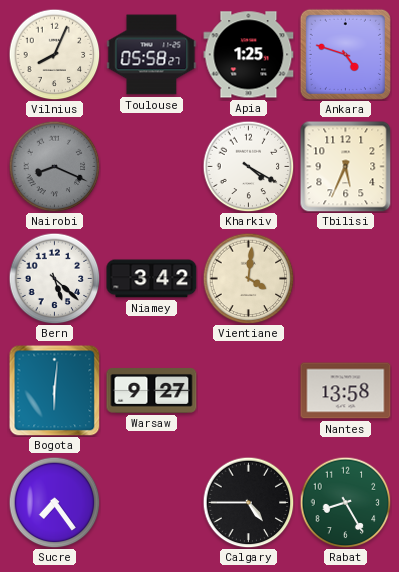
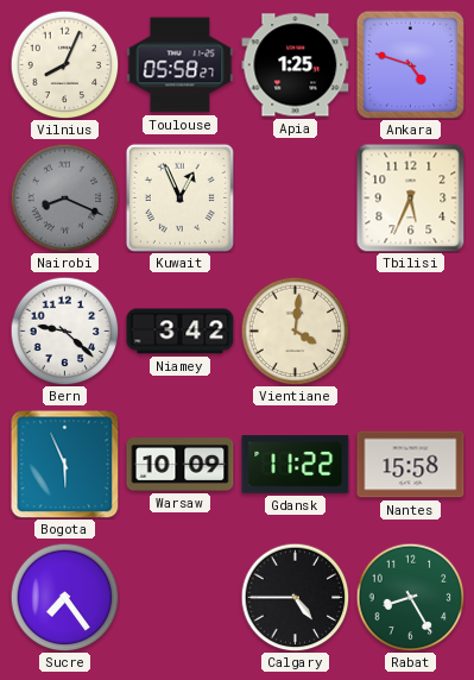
Kuwait: none -> 12:56 (179, 197)
Kharkiv: 4:20 -> none (248, 166)
Bern: 5:22 -> 9:22 (64, 330)
Bogota: 6:01 -> 5:56 (64, 464)
Warsaw: 9:27 -> 10:09 (181, 465)
Gdansk: none -> 11:22 (296, 465)
Nantes: 13:58 -> 15:58 (411, 465)
